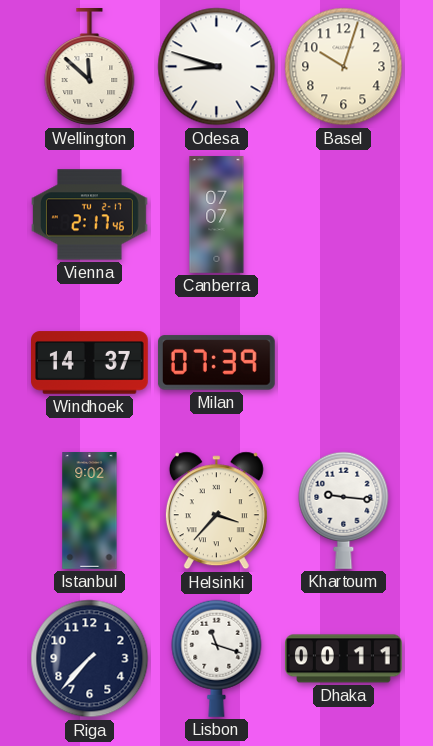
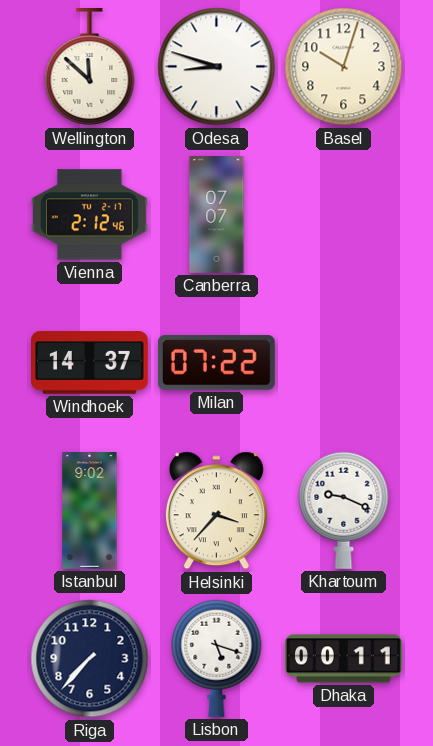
Vienna: 2:17 -> 2:12 (90, 215)
Milan: 07:39 -> 07:22 (216, 363)
Khartoum: 9:16 -> 9:19 (344, 510)
Lisbon: 11:18 -> 5:18 (217, 658)
